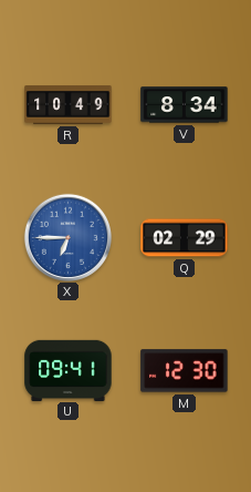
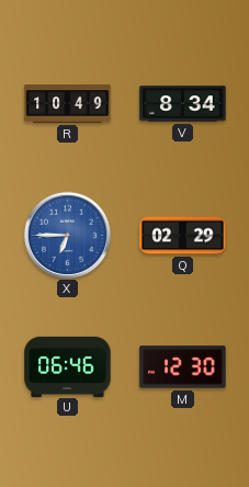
U: 09:41 -> 06:46 (68, 366)
